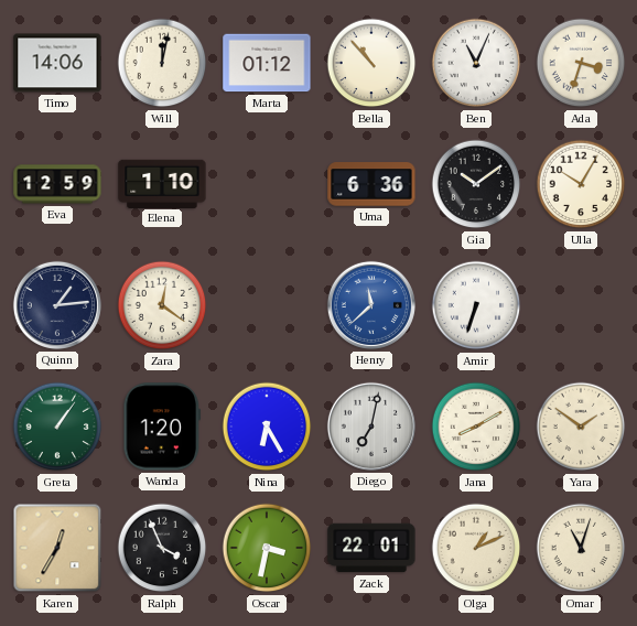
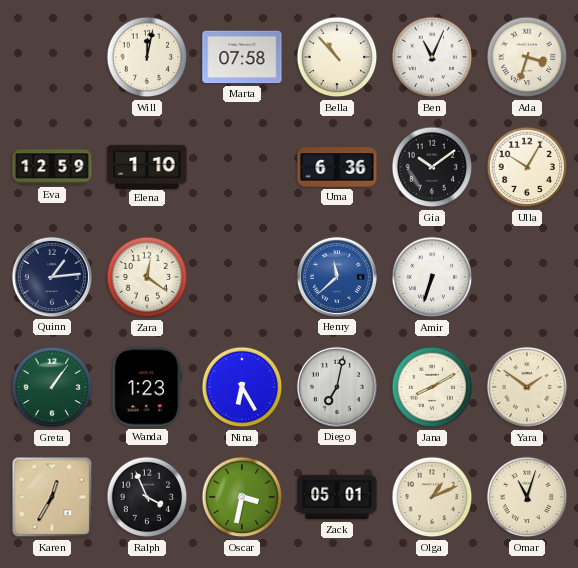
Timo: 14:06 -> none (57, 63)
Marta: 01:12 -> 07:58 (242, 57)
Wanda: 1:20 -> 1:23 (147, 387)
Zack: 22:01 -> 05:01 (337, 497)
